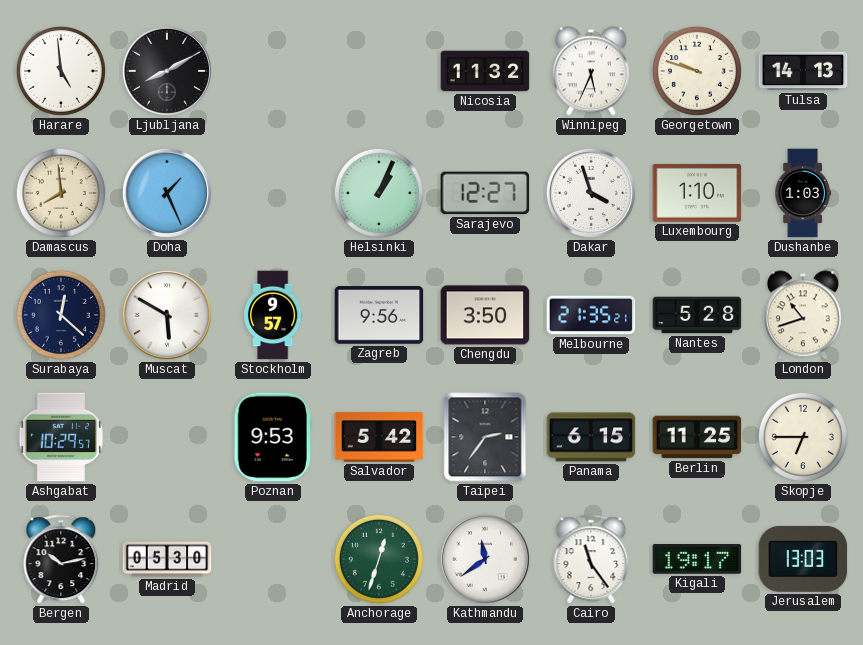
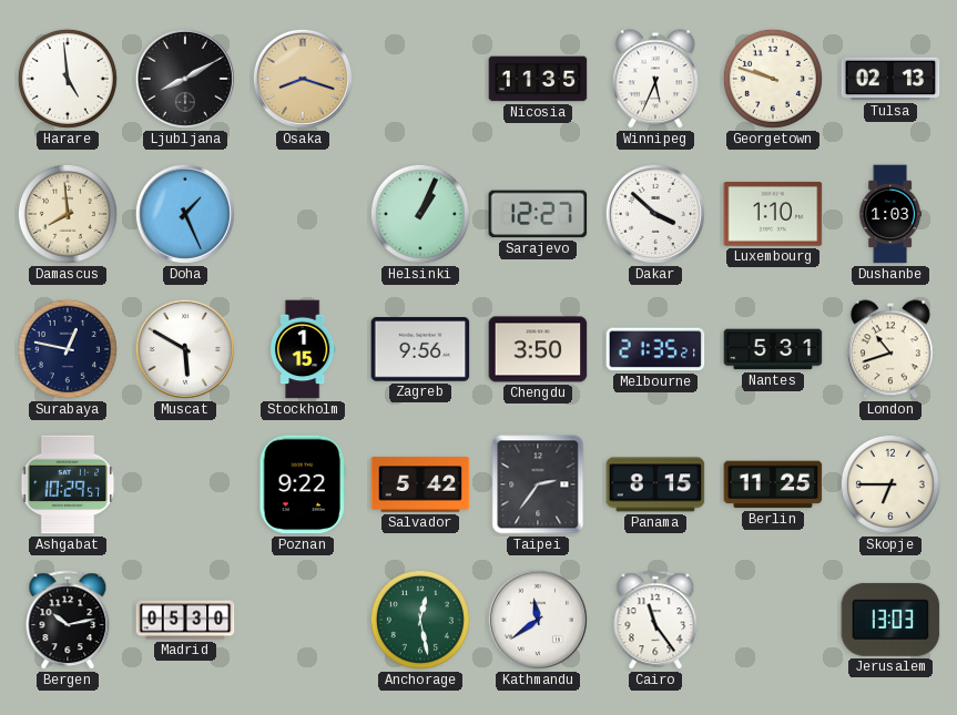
Osaka: none -> 8:18 (303, 79)
Nicosia: 11:32 -> 11:35 (538, 79)
Tulsa: 14:13 -> 02:13 (890, 79)
Dakar: 3:57 -> 3:52 (655, 214)
Surabaya: 12:22 -> 12:47 (68, 349)
Stockholm: 9:57 -> 1:15 (303, 349)
Nantes: 5:28 -> 5:31 (773, 349)
Poznan: 9:53 -> 9:22 (303, 484)
Panama: 6:15 -> 8:15 (655, 484)
Anchorage: 12:33 -> 12:28 (420, 620)
Kigali: 19:17 -> none (697, 559)
